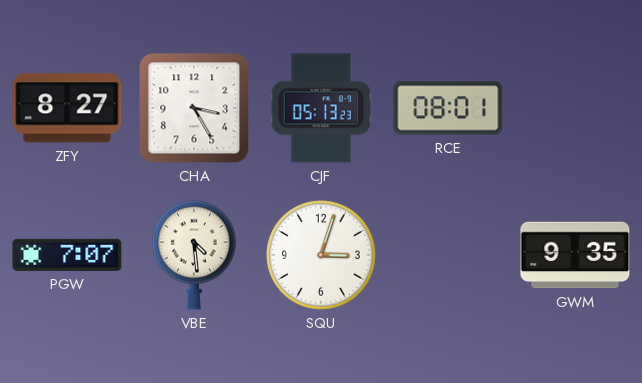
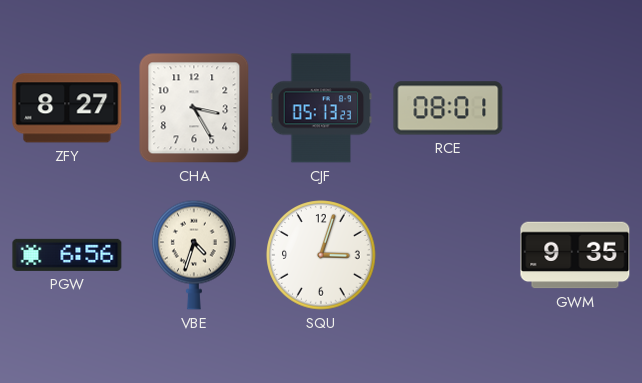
PGW: 7:07 -> 6:56 (67, 255)
VBE: 4:29 -> 4:33 (195, 255)
